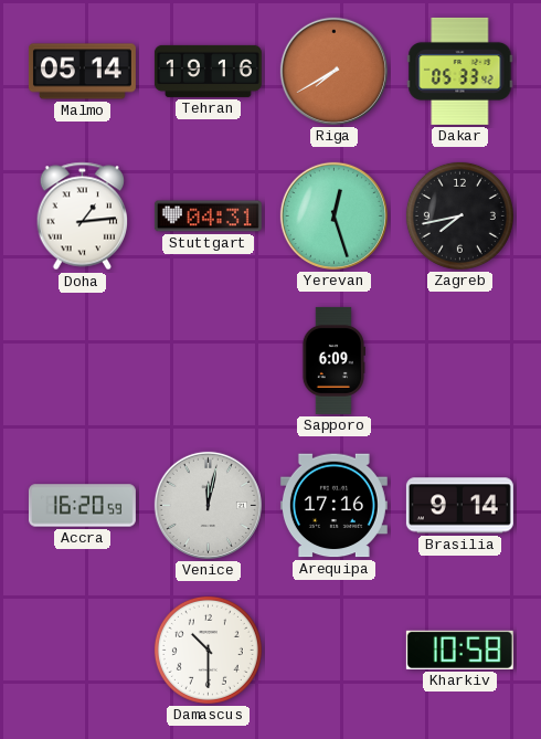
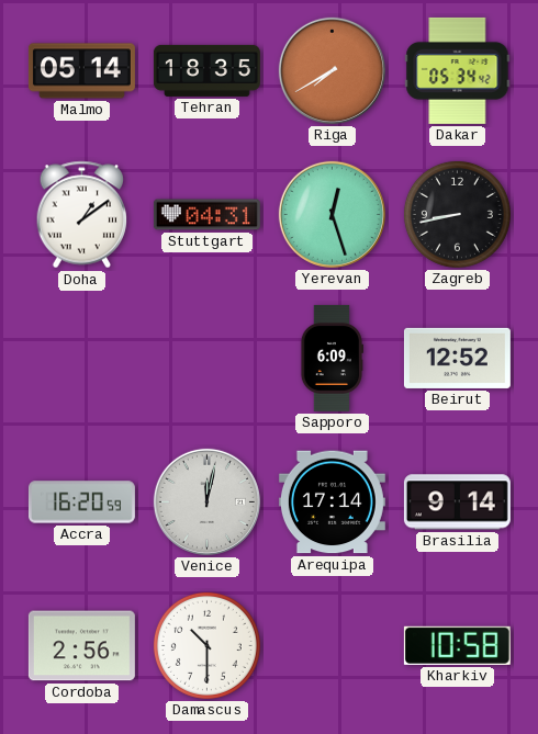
Tehran: 19:16 -> 18:35 (206, 70)
Dakar: 05:33 -> 05:34 (458, 70)
Doha: 1:14 -> 1:09 (82, 215)
Zagreb: 7:43 -> 8:43 (457, 214)
Beirut: none -> 12:52 (457, 358)
Arequipa: 17:16 -> 17:14 (332, 502)
Cordoba: none -> 2:56 (81, 646)
